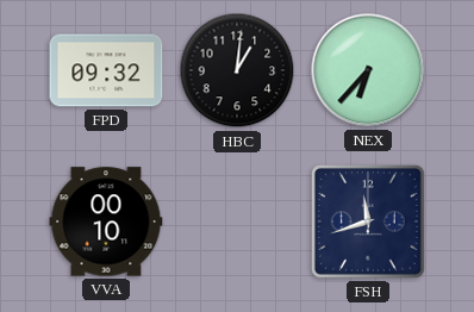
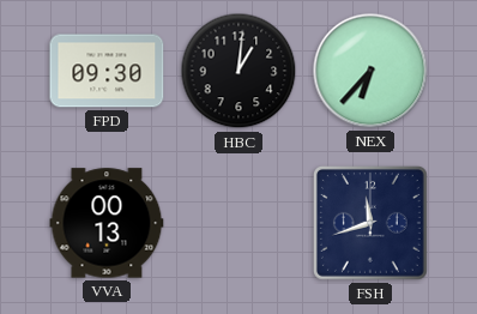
FPD: 09:32 -> 09:30 (107, 71)
VVA: 00:10 -> 00:13 (107, 223)
